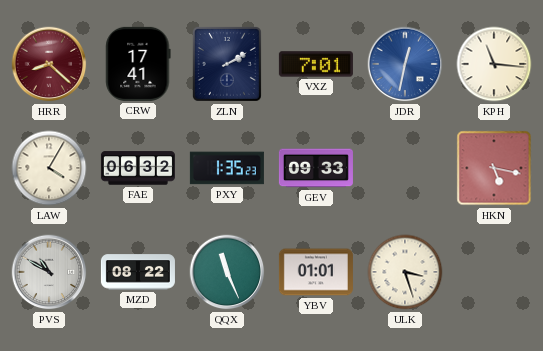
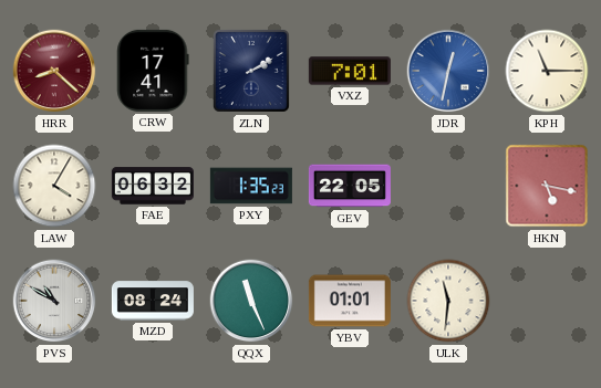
KPH: 11:16 -> 11:15 (547, 71)
GEV: 09:33 -> 22:05 (350, 186)
MZD: 08:22 -> 08:24 (153, 301)
ULK: 3:27 -> 11:31 (448, 301)
